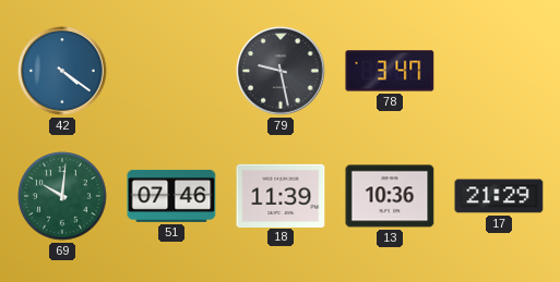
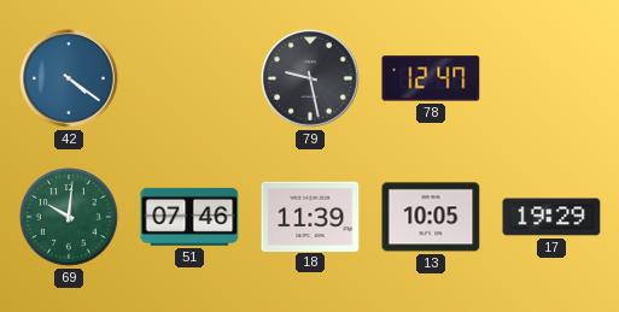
78: 3:47 -> 12:47 (431, 78)
13: 10:36 -> 10:05 (431, 217)
17: 21:29 -> 19:29 (551, 217)
